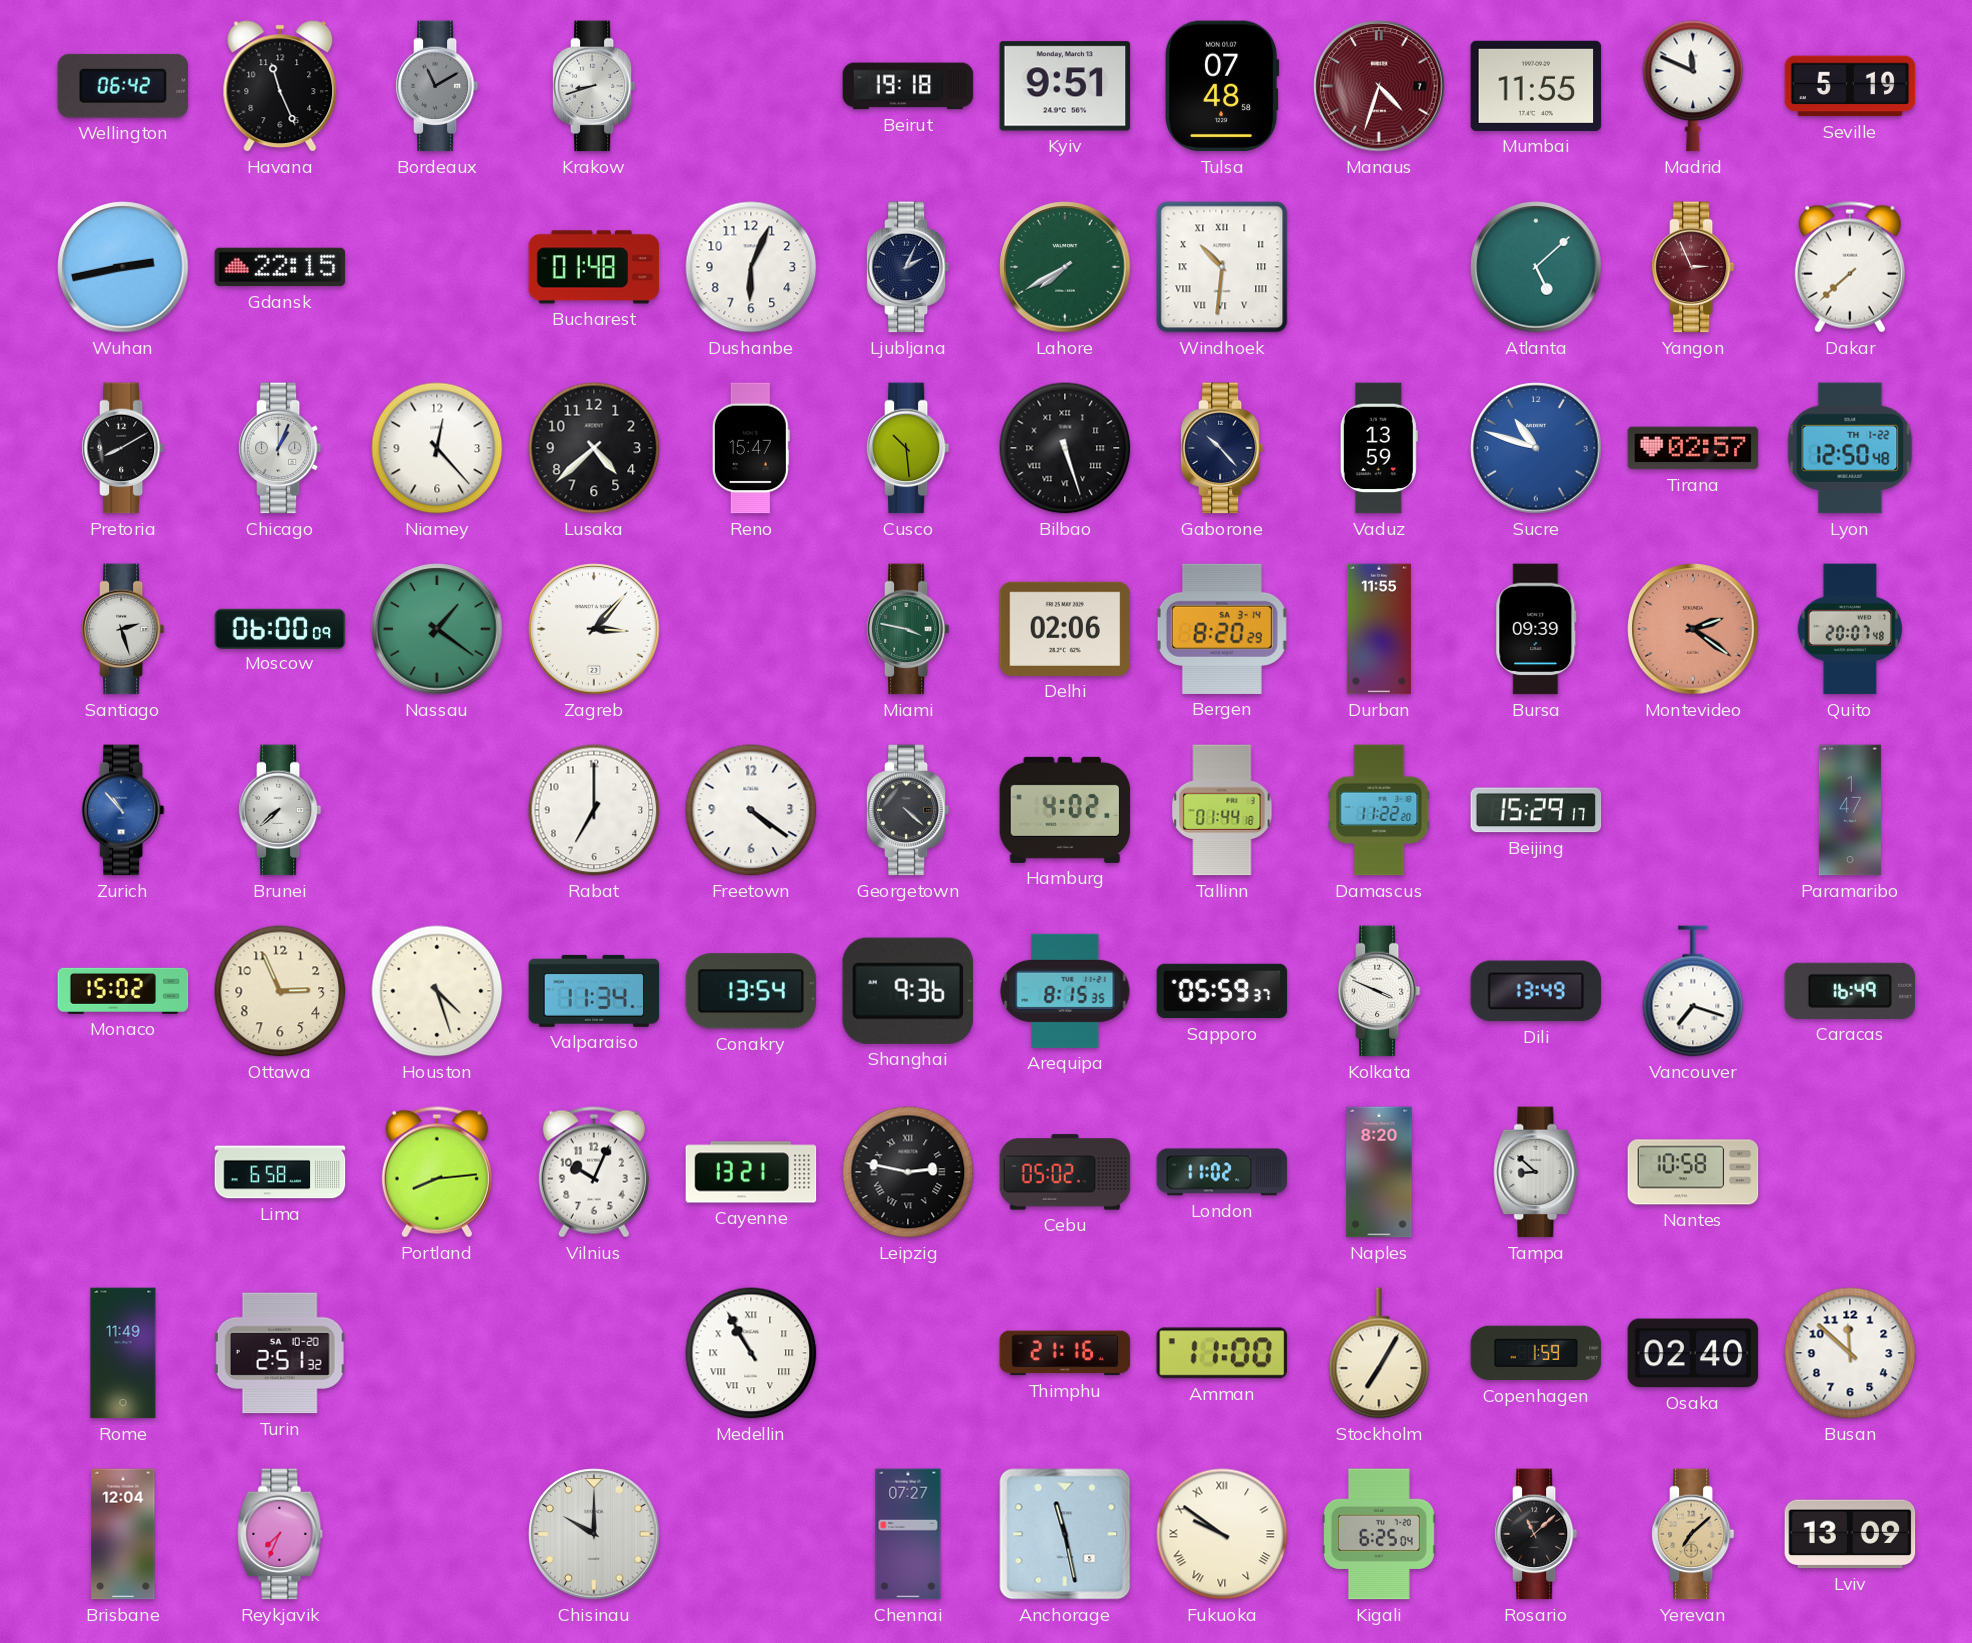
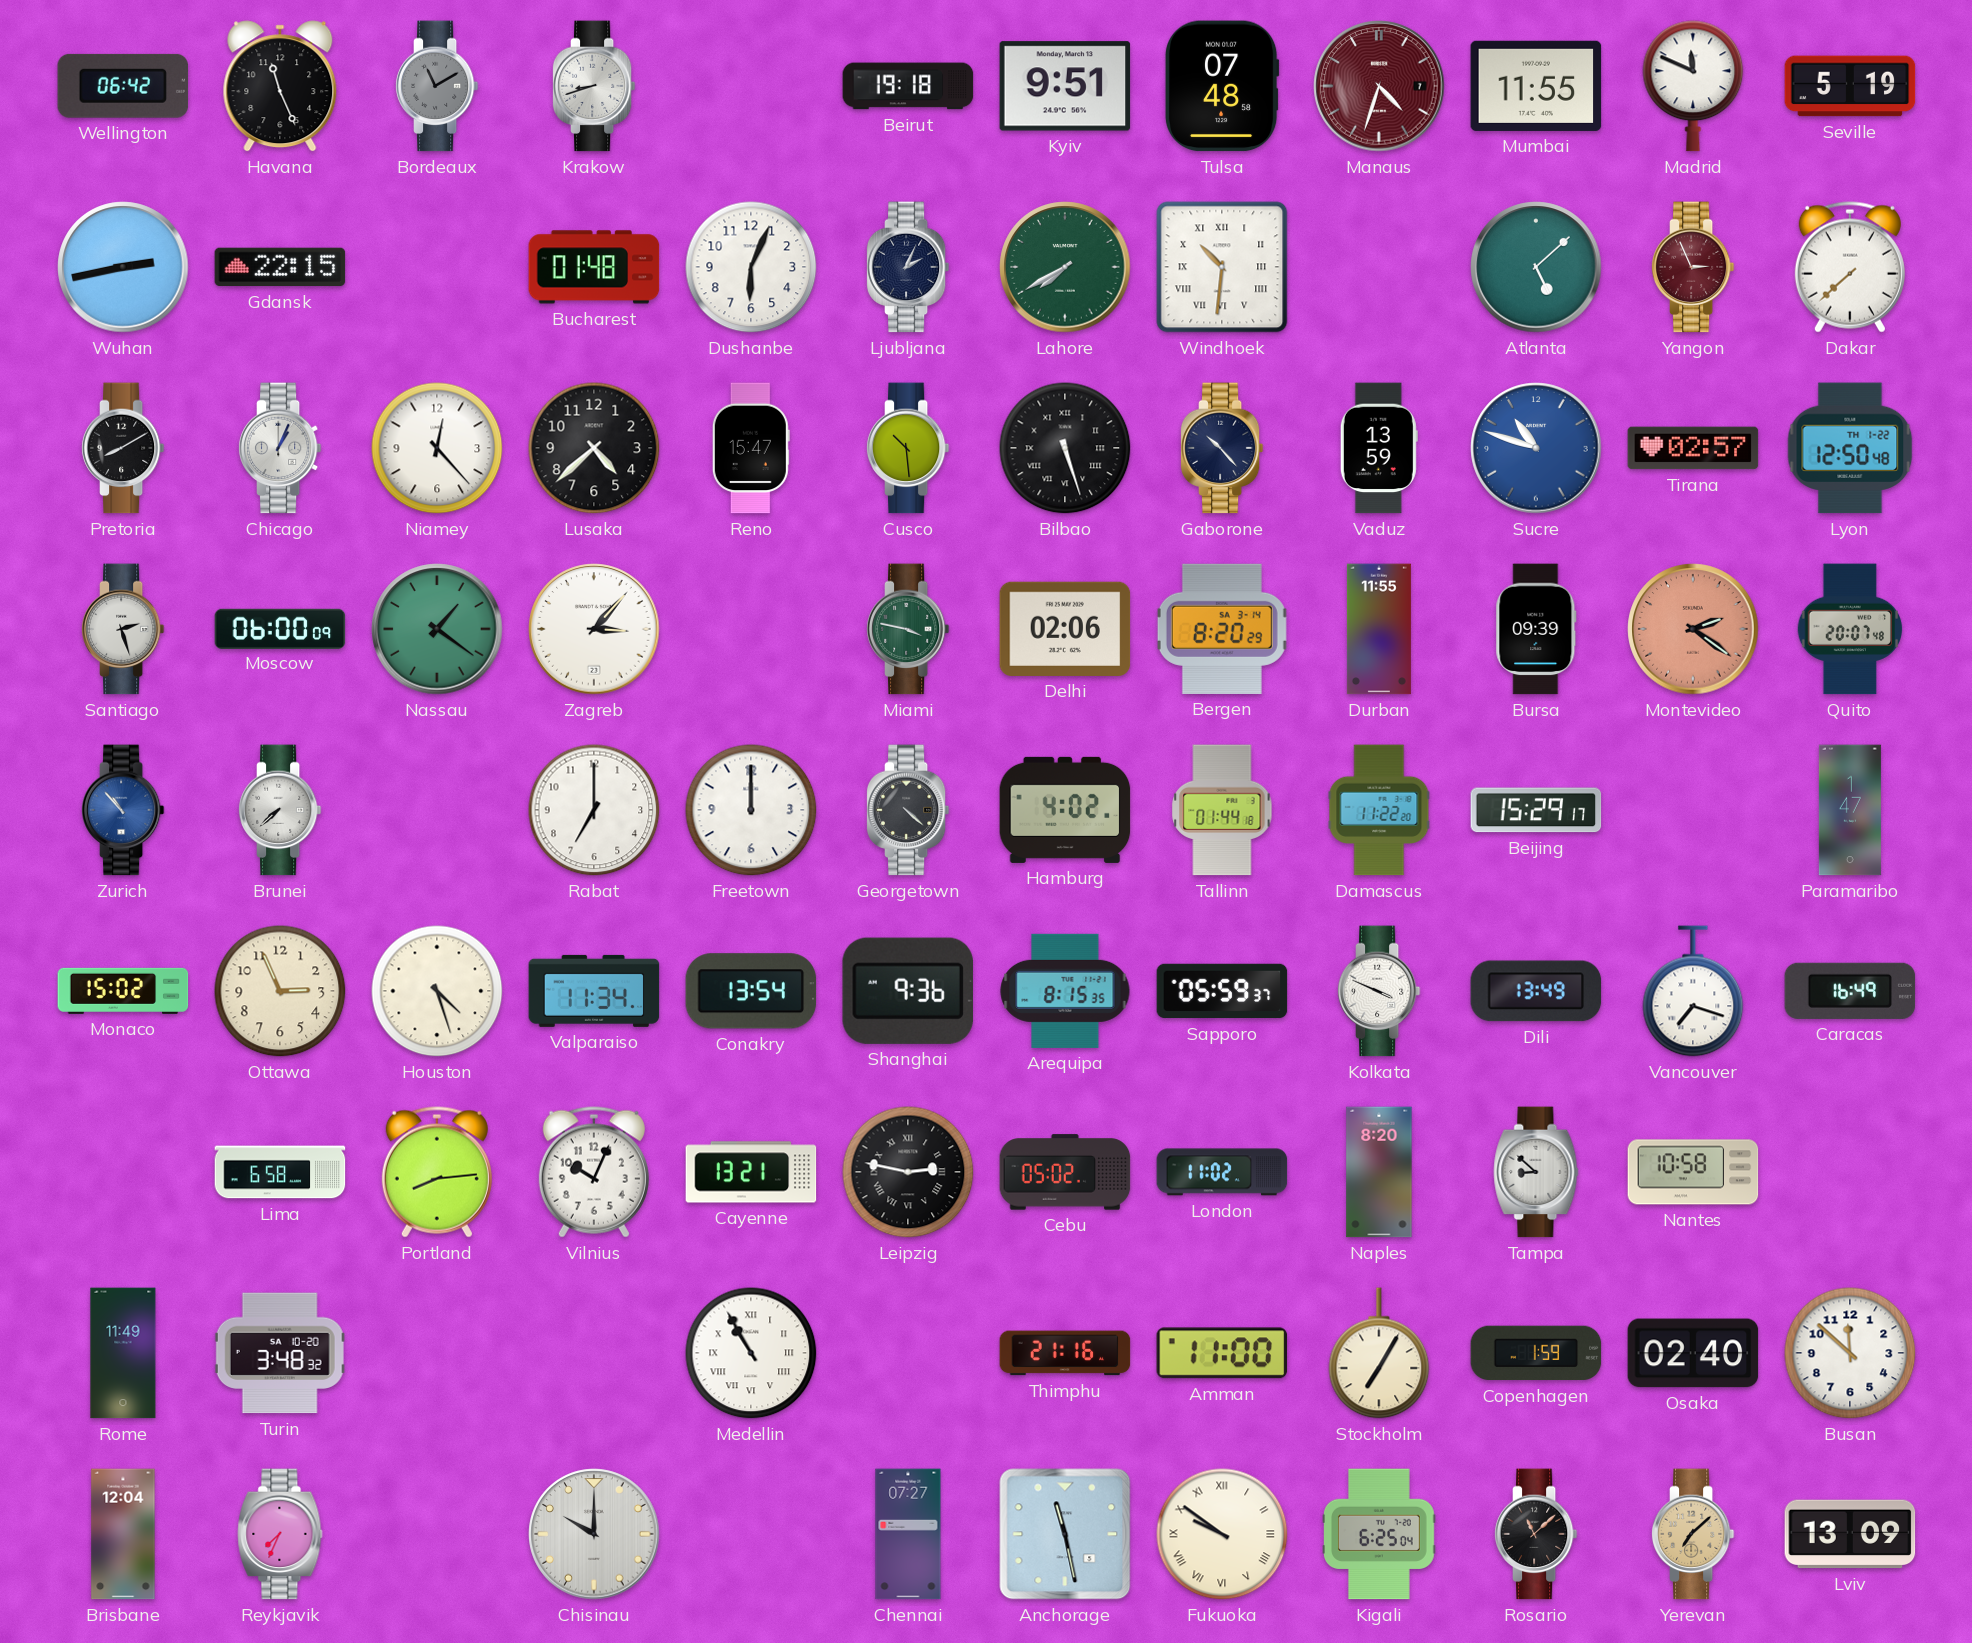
Freetown: 4:21 -> 12:00 (751, 810)
Turin: 2:51 -> 3:48 (280, 1353)
